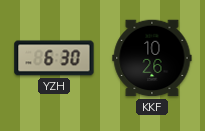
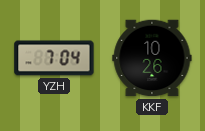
YZH: 6:30 -> 7:04 (54, 58)
